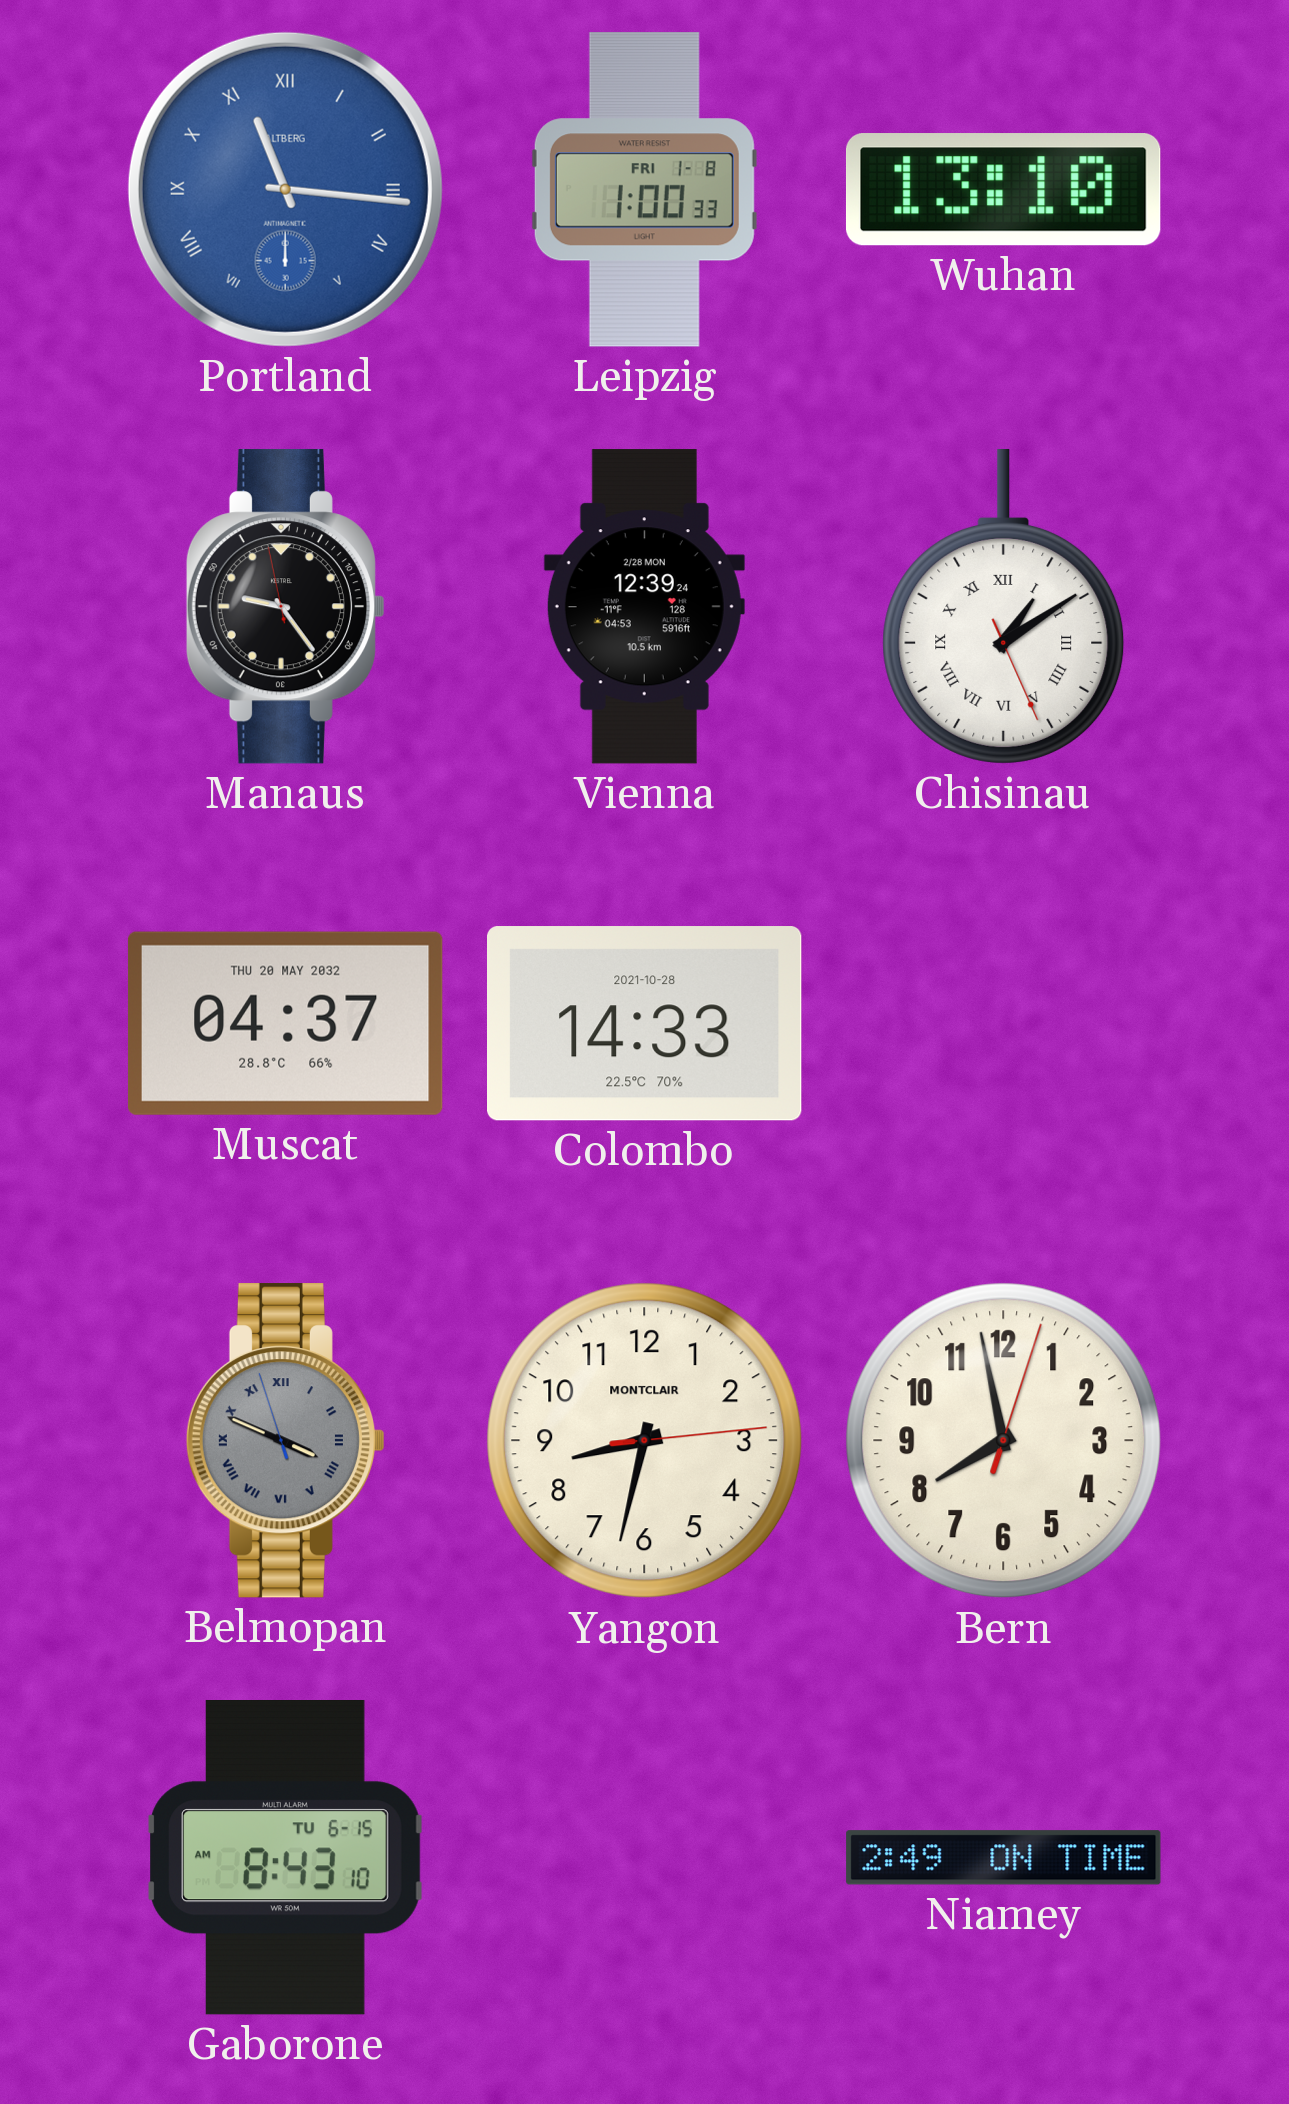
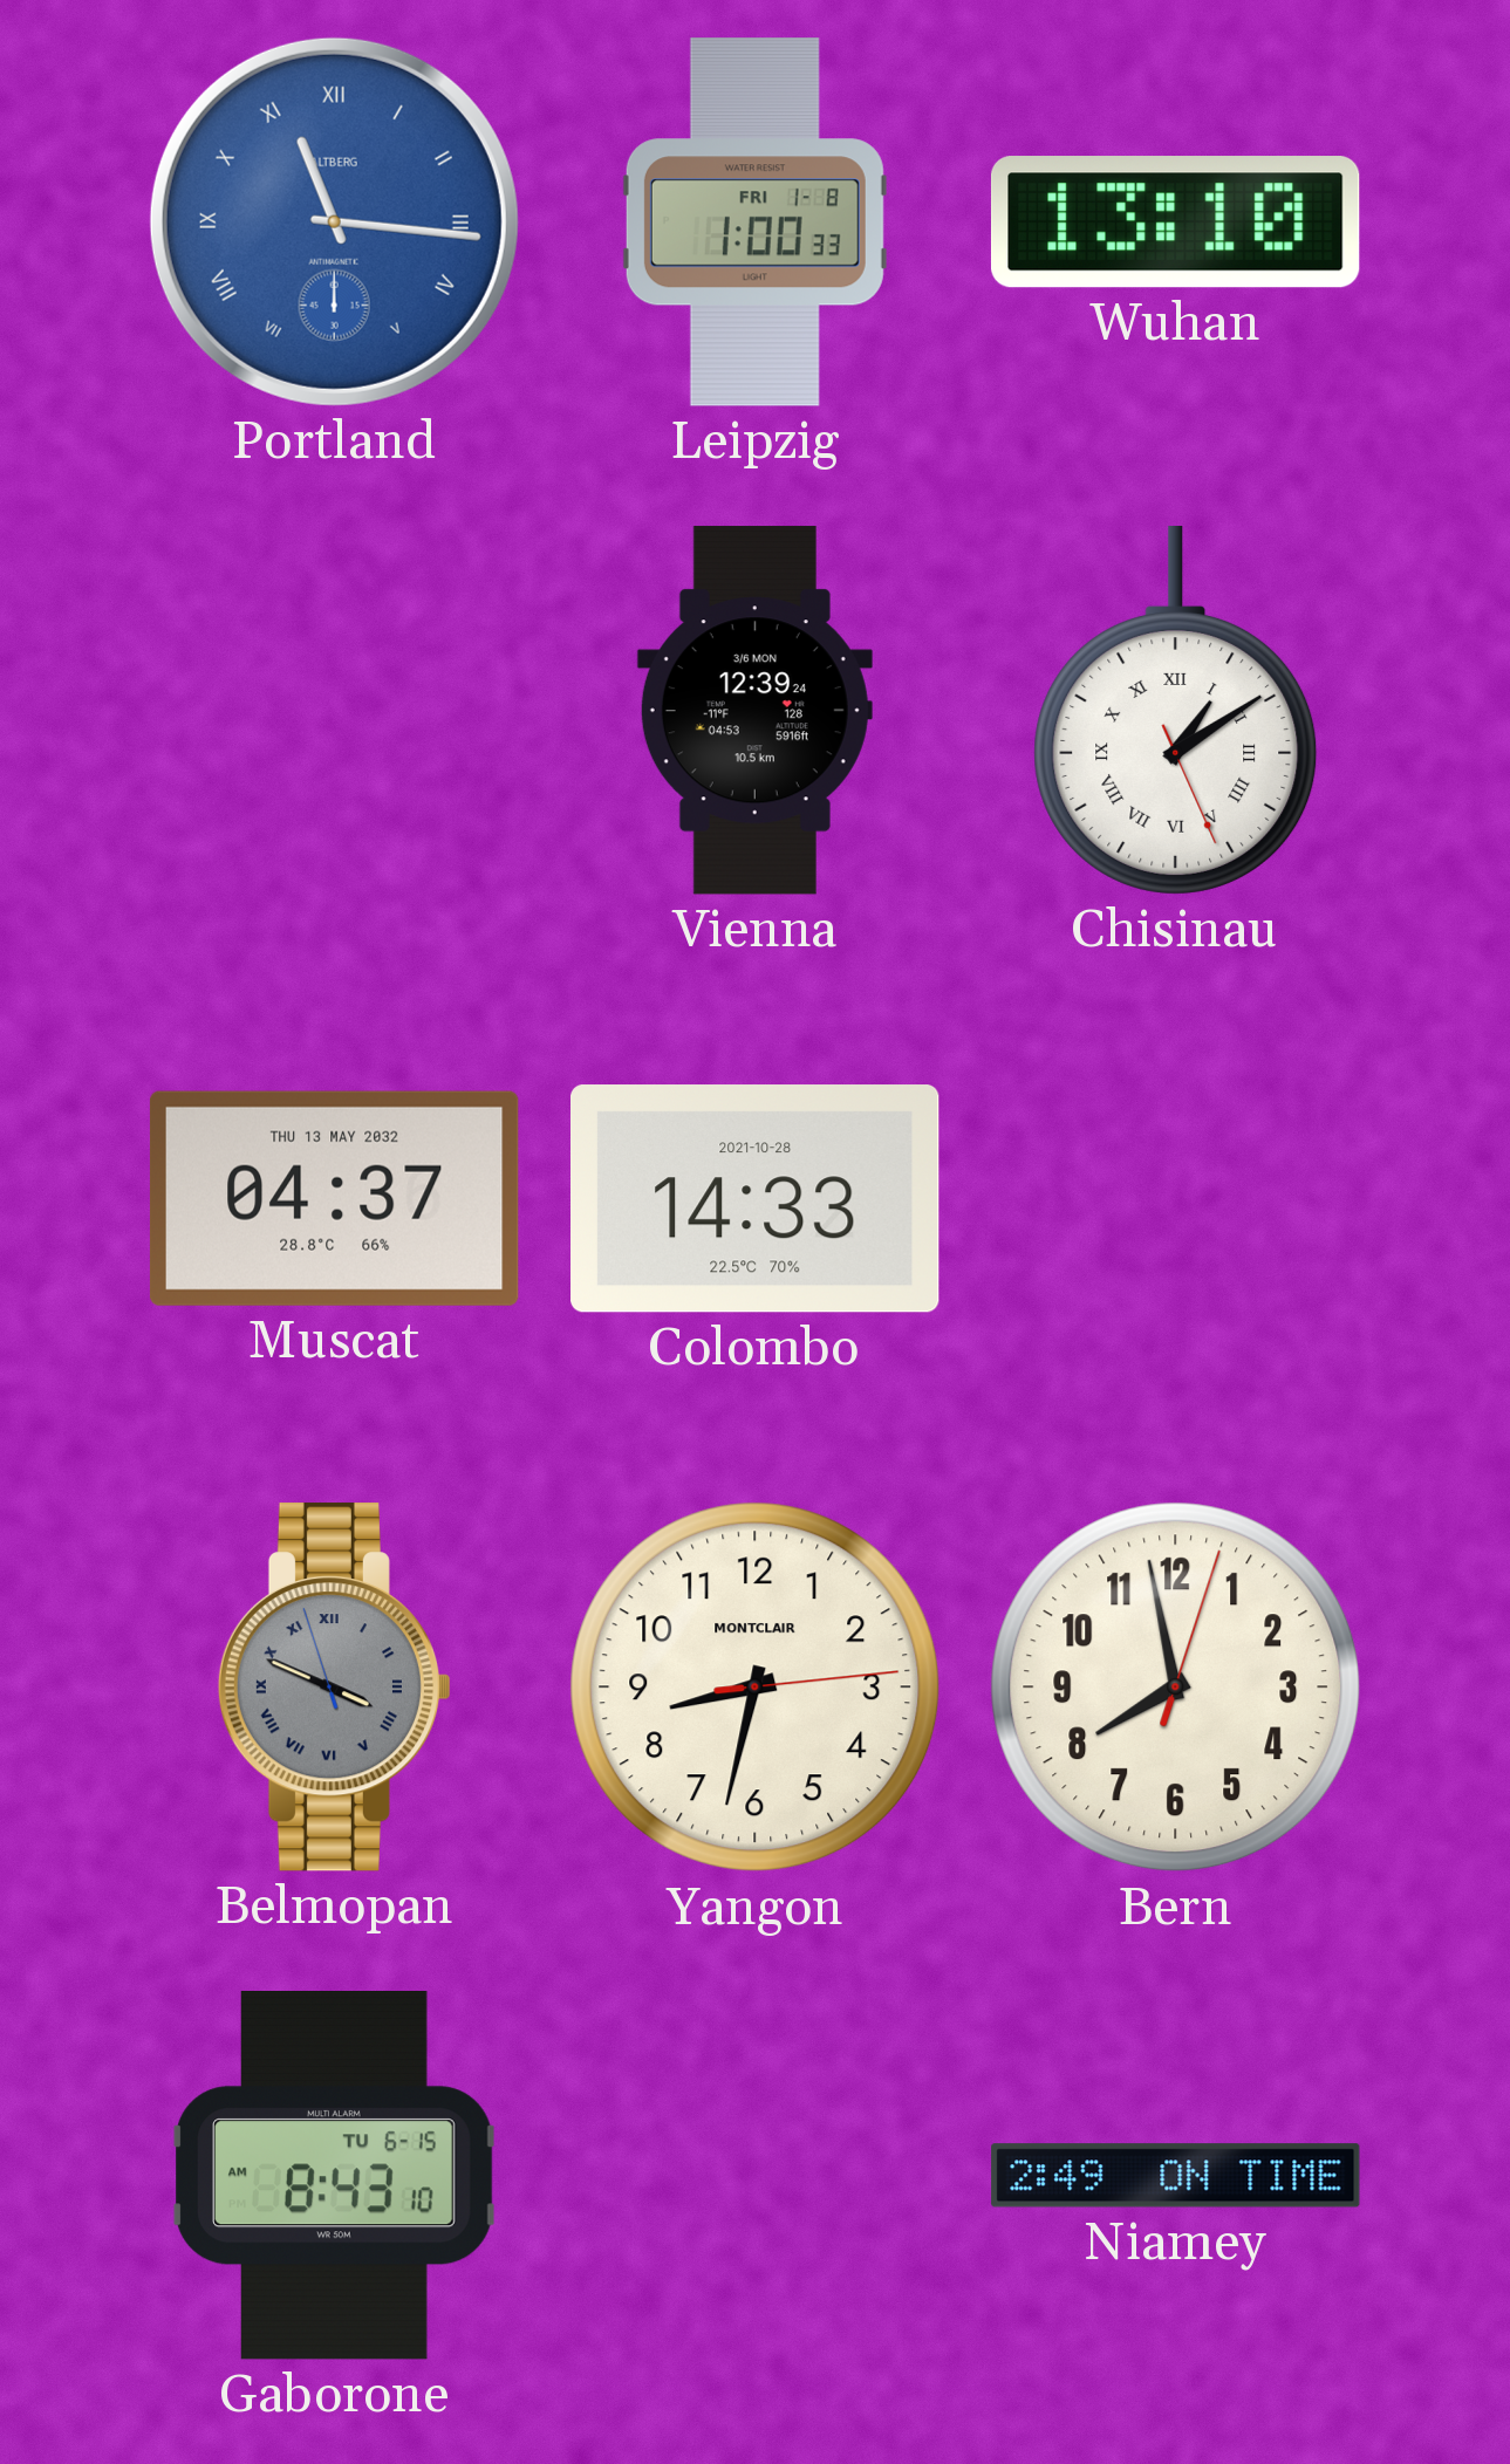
Manaus: 9:23 -> none (285, 607)
Vienna date: 2/28 MON -> 3/6 MON (754, 711)
Muscat date: THU 20 MAY 2032 -> THU 13 MAY 2032 (334, 1198)
